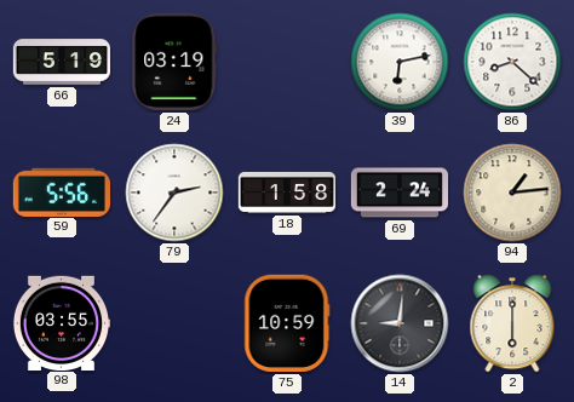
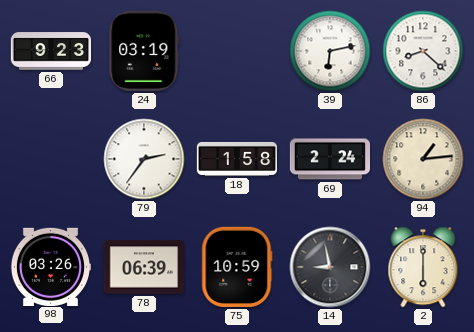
66: 5:19 -> 9:23 (51, 51)
59: 5:56 -> none (62, 191)
98: 03:55 -> 03:26 (50, 266)
78: none -> 06:39 (143, 267)
14: 9:01 -> 8:58 (330, 267)
